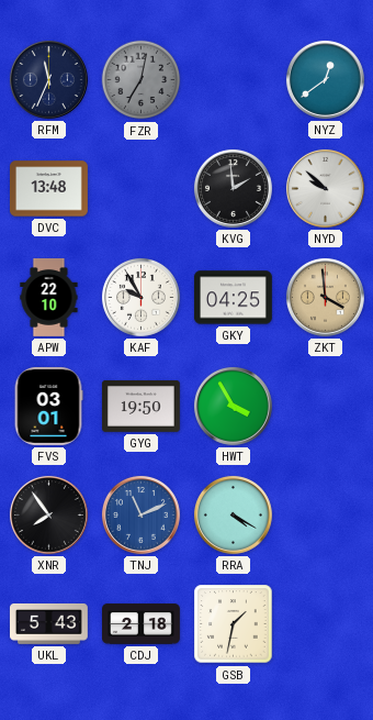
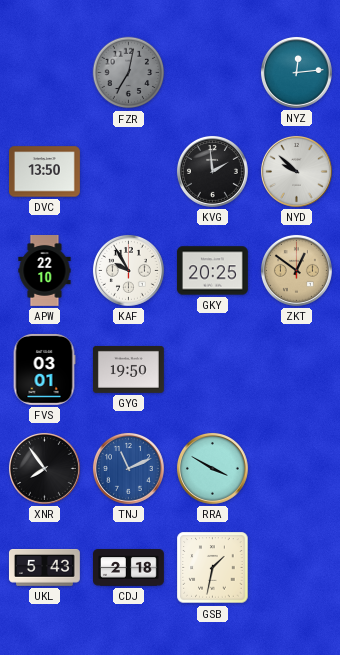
RFM: 11:34 -> none (48, 79)
NYZ: 12:39 -> 12:14 (296, 72)
DVC: 13:48 -> 13:50 (45, 172)
GKY: 04:25 -> 20:25 (212, 271)
ZKT: 3:59 -> 12:51 (296, 270)
HWT: 3:55 -> none (233, 406)
RRA: 4:20 -> 3:50 (212, 468)
